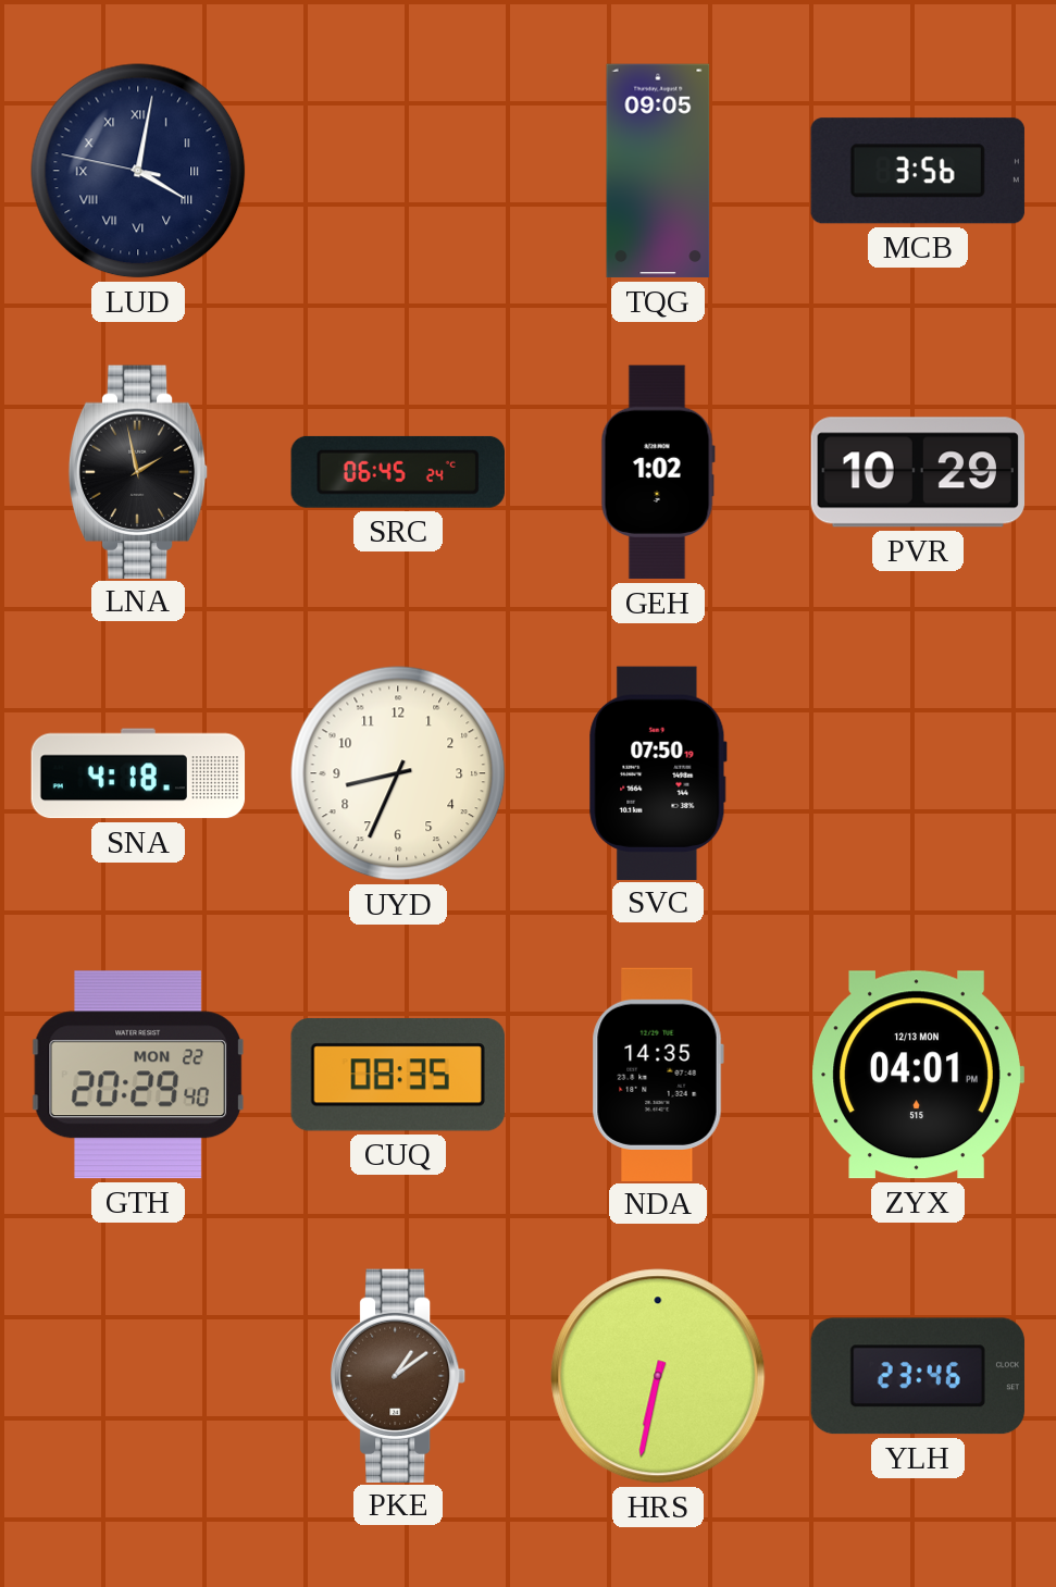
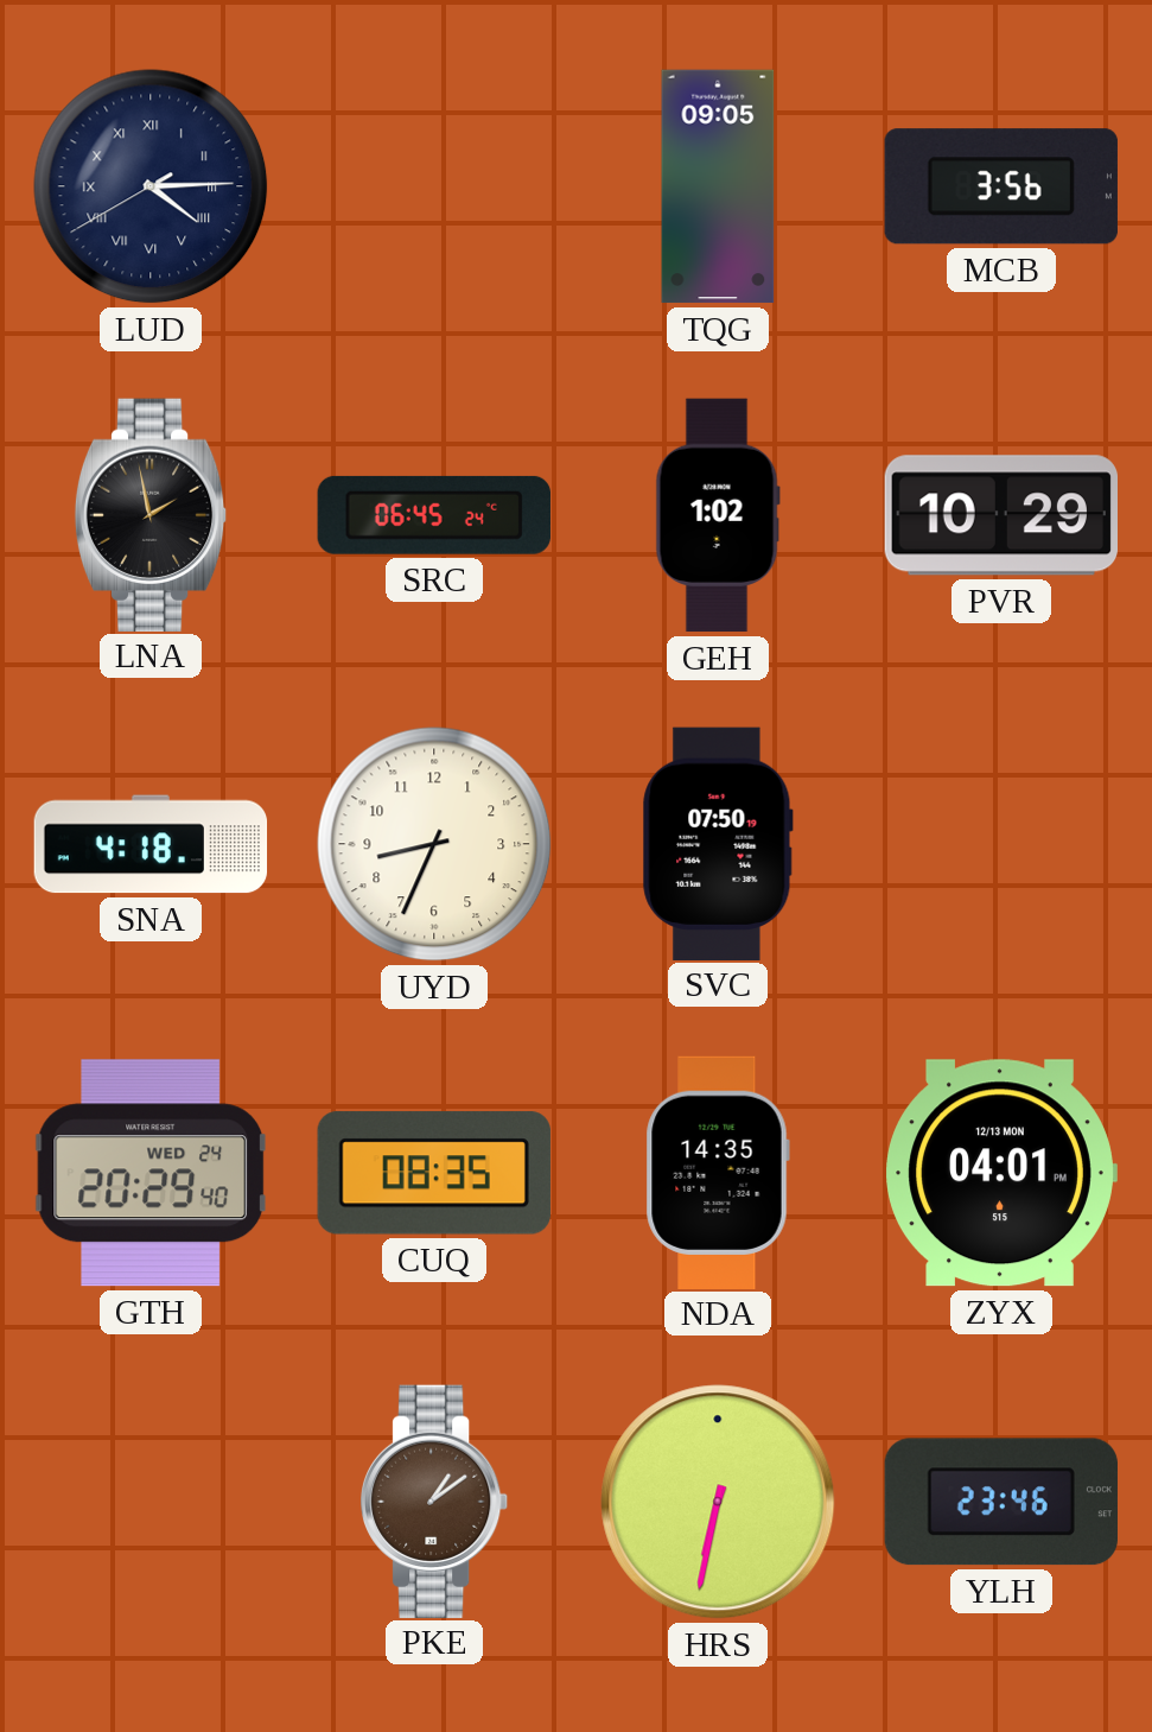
LUD: 4:01 -> 4:14 (151, 186)
GTH date: MON 22 -> WED 24 (149, 1173)
